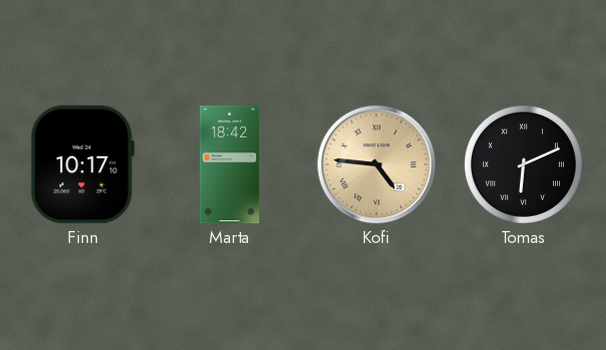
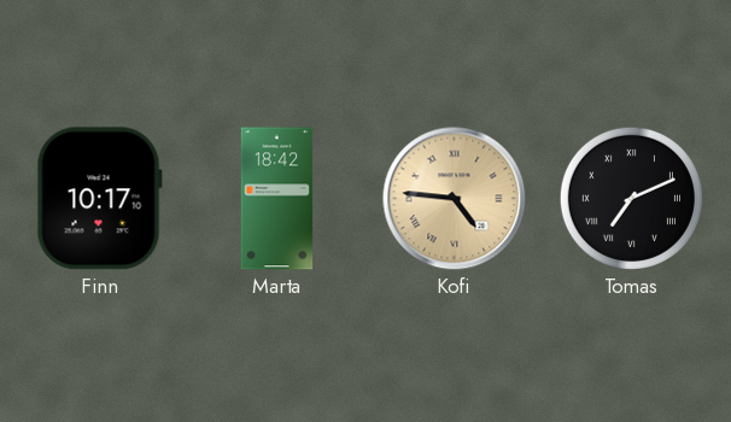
Tomas: 6:11 -> 7:11 (631, 198)
